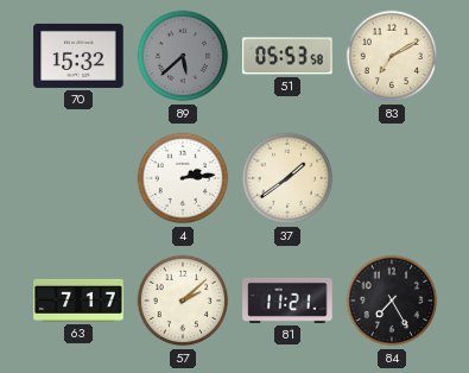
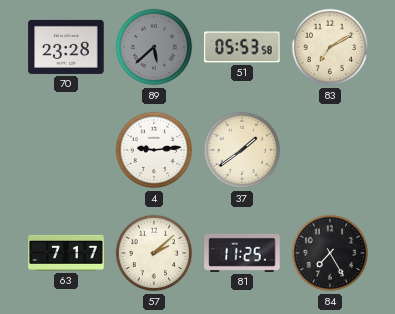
70: 15:32 -> 23:28 (66, 47)
4: 2:14 -> 9:14 (154, 150)
81: 11:21 -> 11:25 (242, 253)
